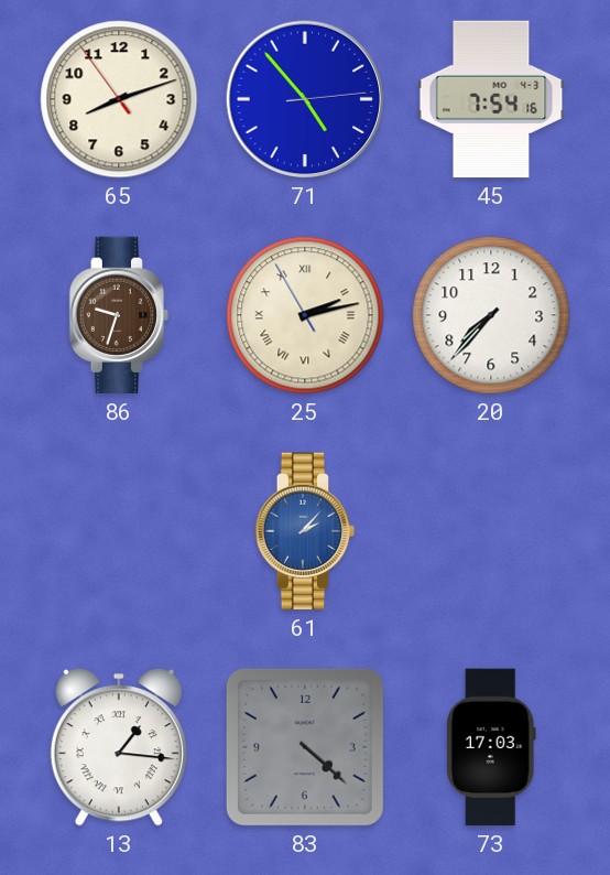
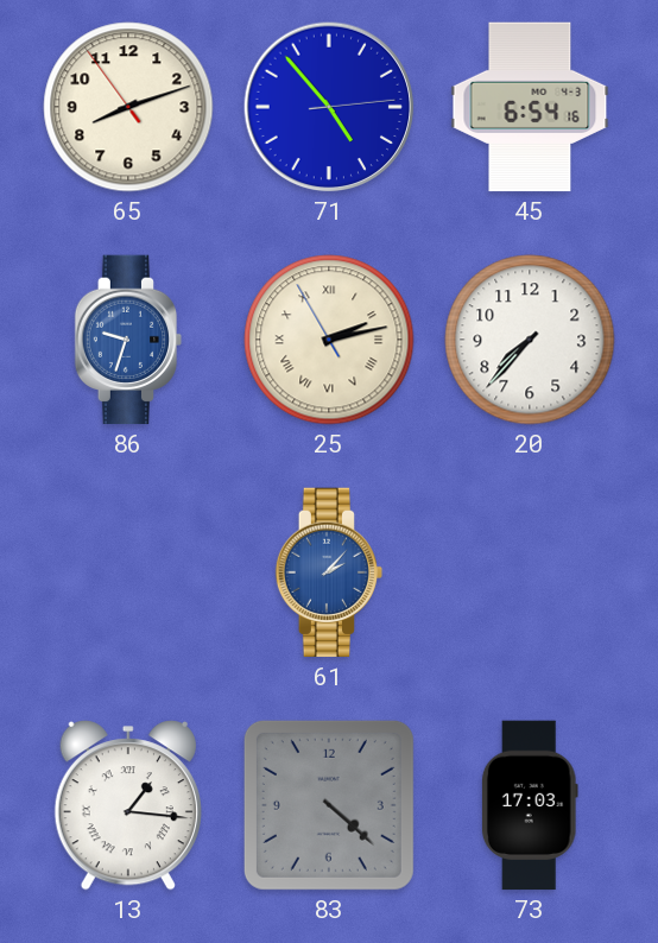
45: 7:54 -> 6:54 (530, 107)
86 dial: brown -> blue (128, 340)
